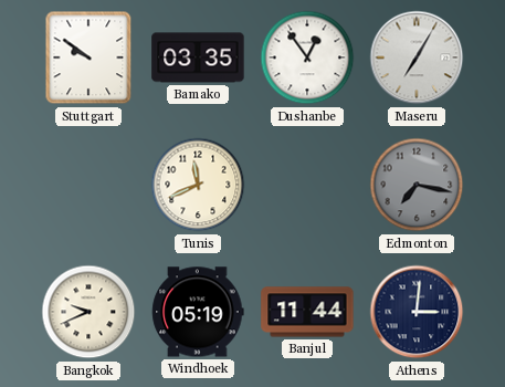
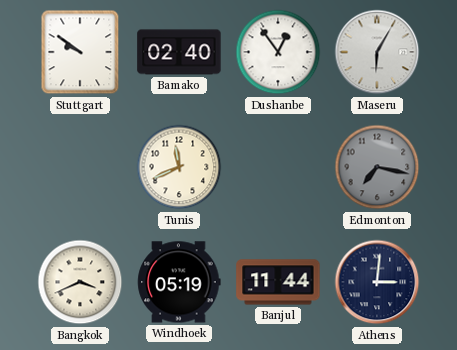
Bamako: 03:35 -> 02:40 (179, 52)
Maseru: 7:05 -> 6:05 (377, 52)
Bangkok: 9:41 -> 3:41 (80, 282)
